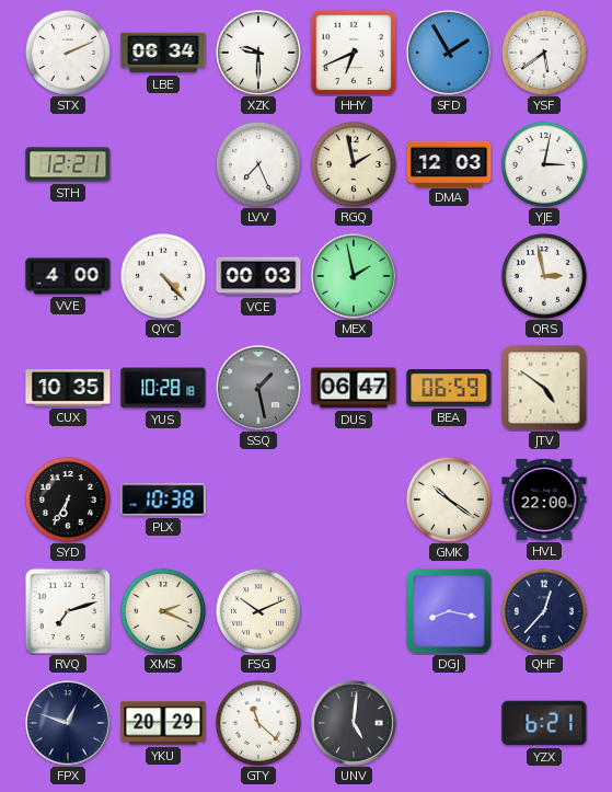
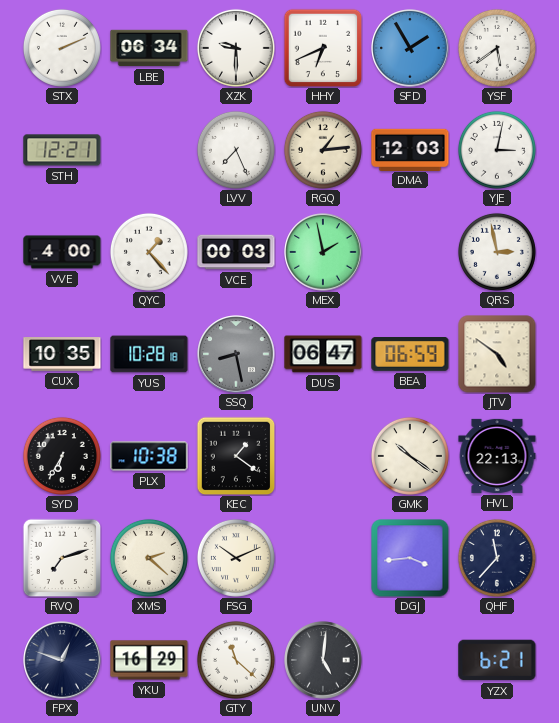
RGQ: 1:58 -> 1:14 (323, 150)
QYC: 4:23 -> 1:23 (149, 252)
SSQ: 1:28 -> 8:28 (236, 354)
KEC: none -> 1:21 (236, 456)
HVL: 22:00 -> 22:13 (497, 456)
XMS: 2:19 -> 2:22 (149, 558)
DGJ: 8:17 -> 3:44 (410, 558)
QHF: 12:37 -> 11:37 (497, 558)
YKU: 20:29 -> 16:29 (149, 660)
